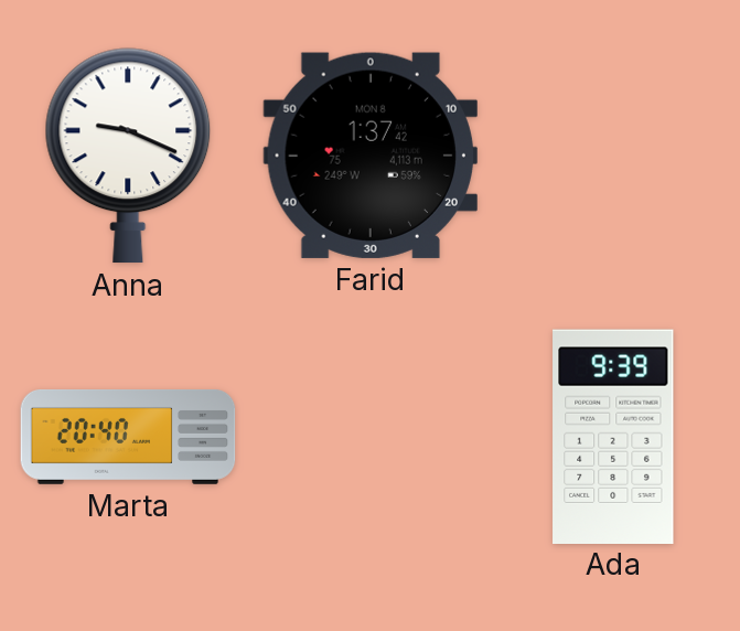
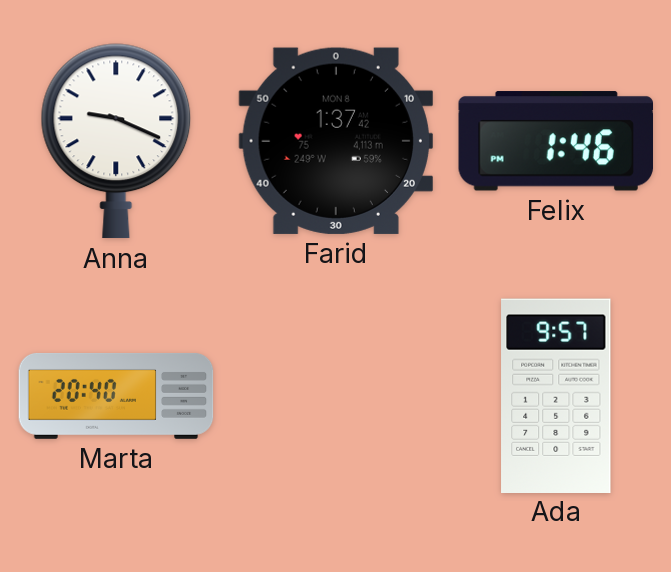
Felix: none -> 1:46 (555, 141)
Ada: 9:39 -> 9:57 (556, 395)
